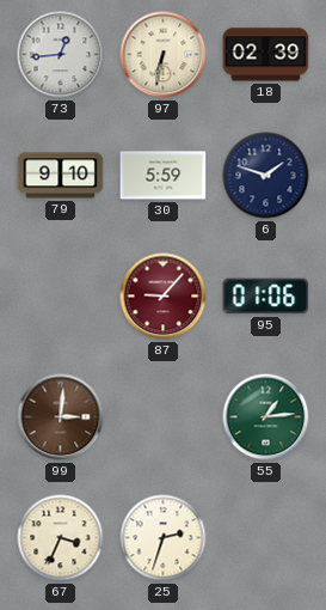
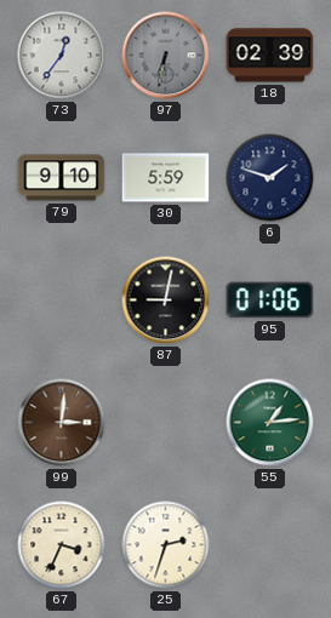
73: 12:44 -> 12:36 (62, 56)
97 dial: cream -> grey (166, 56)
87: 9:07 -> 9:02 (166, 301)
87 dial: burgundy -> black (166, 301)
